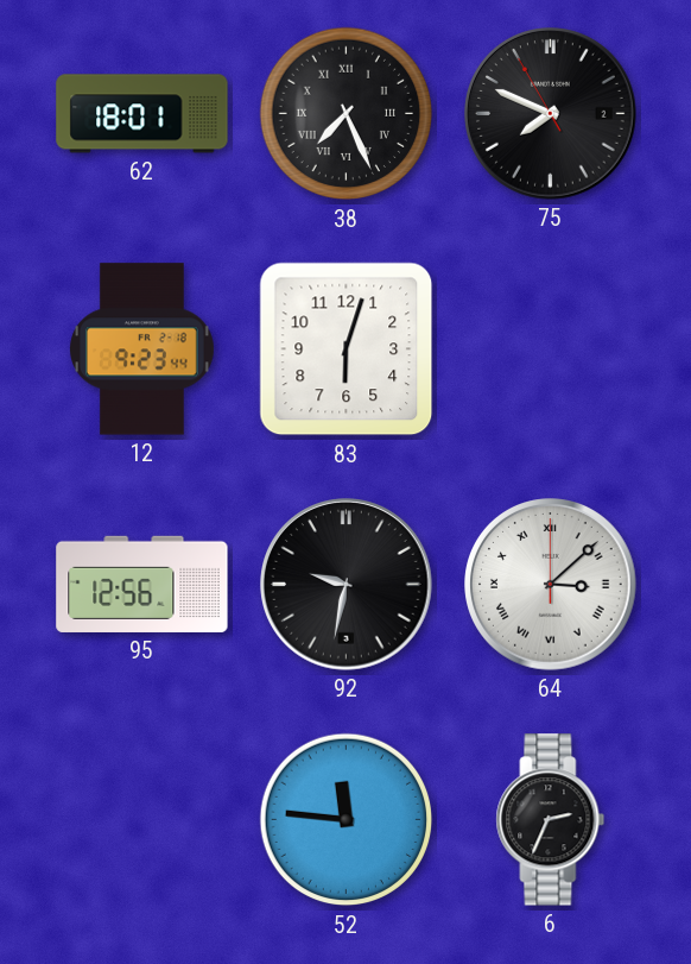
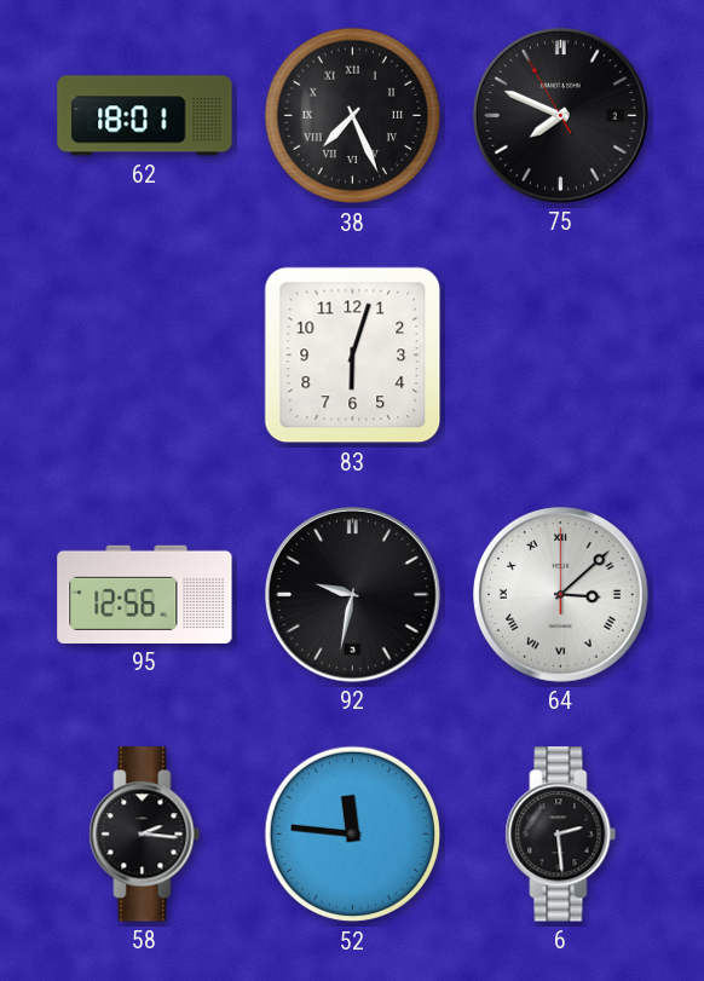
12: 9:23 -> none (142, 349)
58: none -> 2:16 (145, 835)
6: 2:34 -> 2:29 (561, 835)
